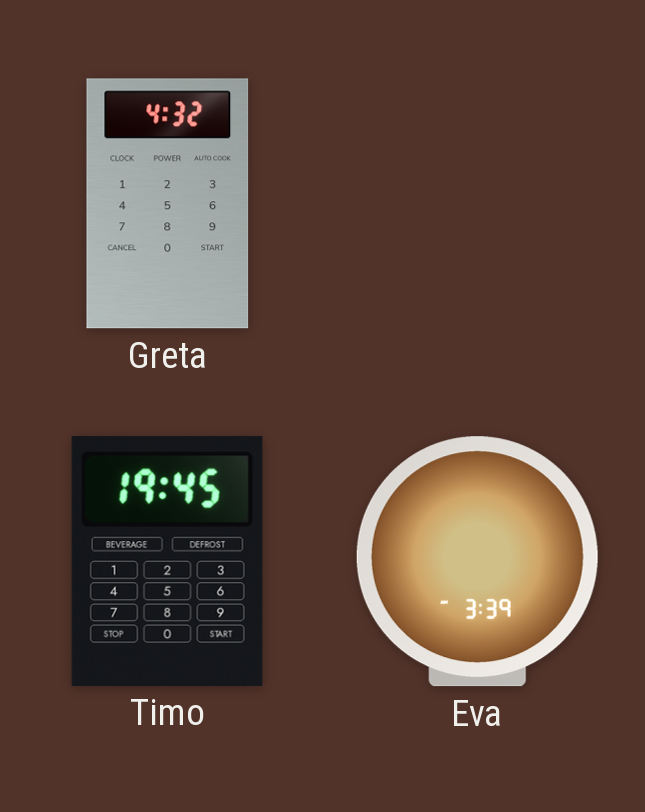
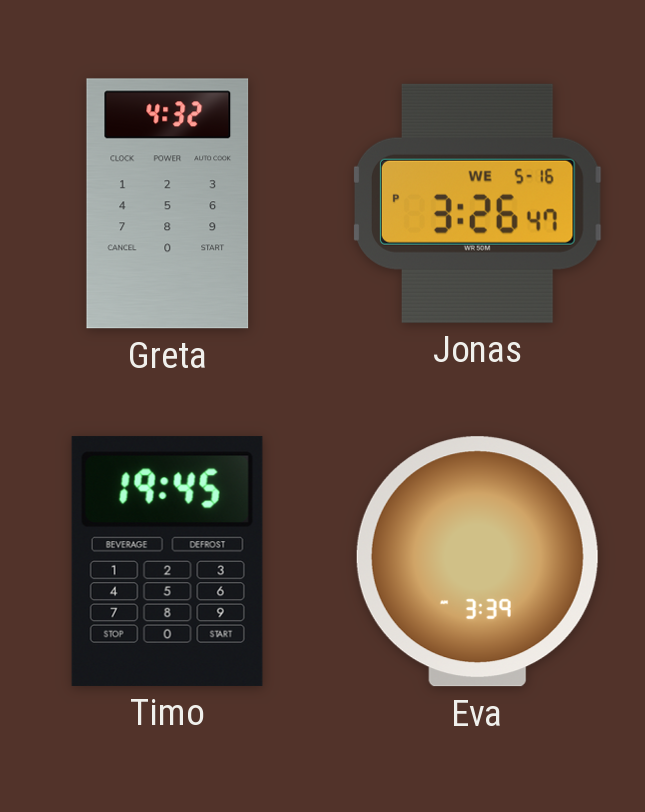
Jonas: none -> 3:26 (477, 203)
